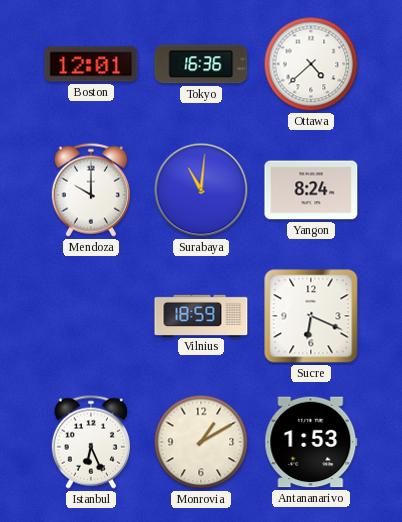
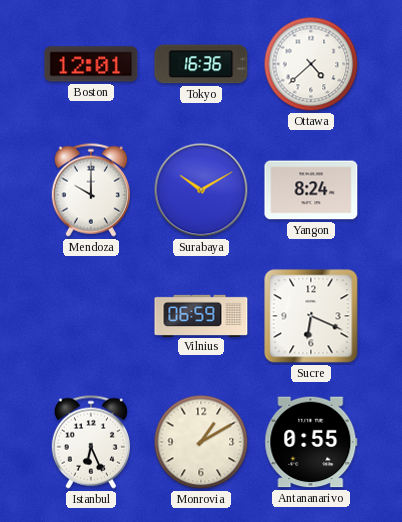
Surabaya: 11:01 -> 10:10 (201, 190)
Vilnius: 18:59 -> 06:59 (201, 315)
Antananarivo: 1:53 -> 0:55 (311, 442)
